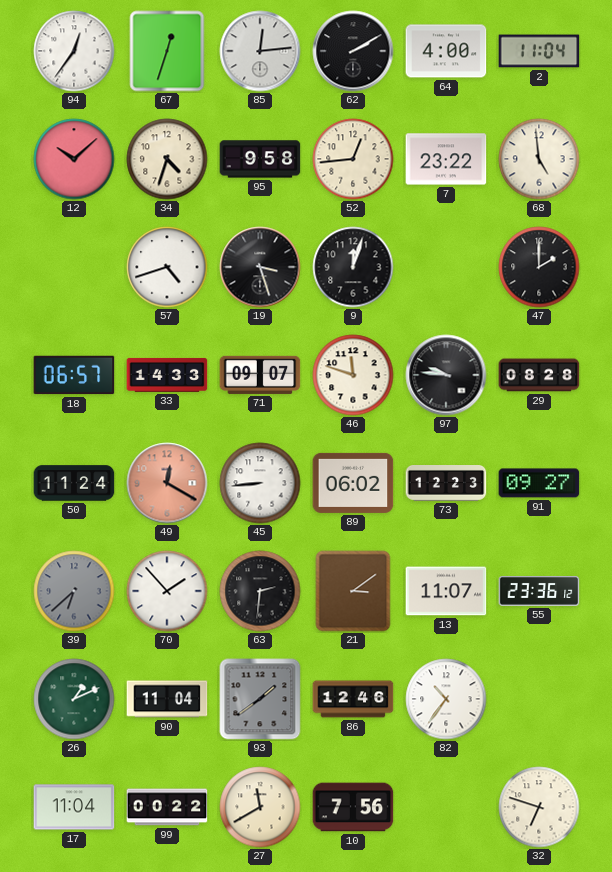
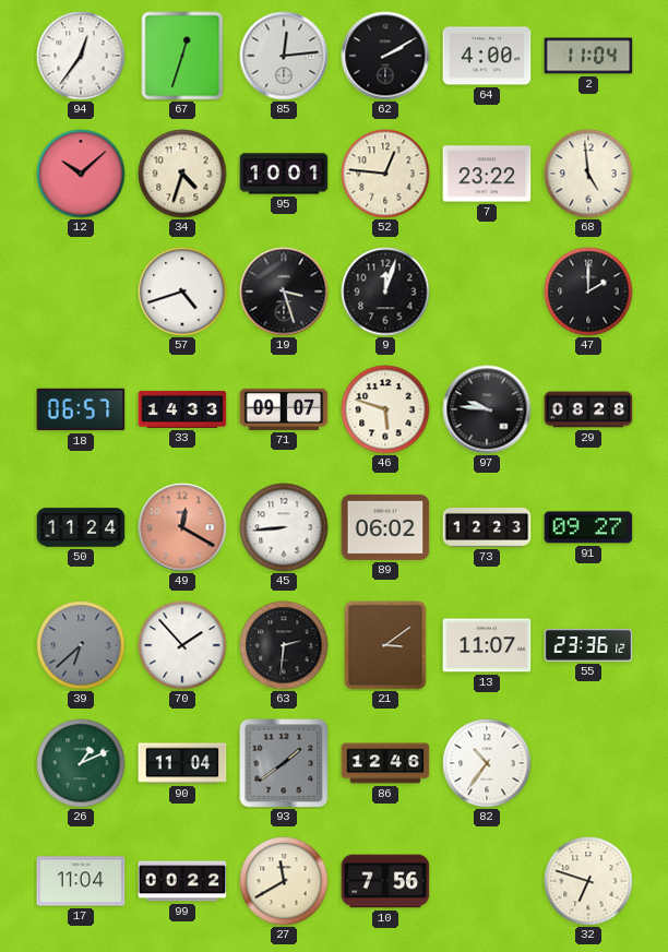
95: 9:58 -> 10:01 (284, 174)
52: 12:44 -> 12:46 (385, 174)
46: 11:48 -> 5:48 (385, 409)
